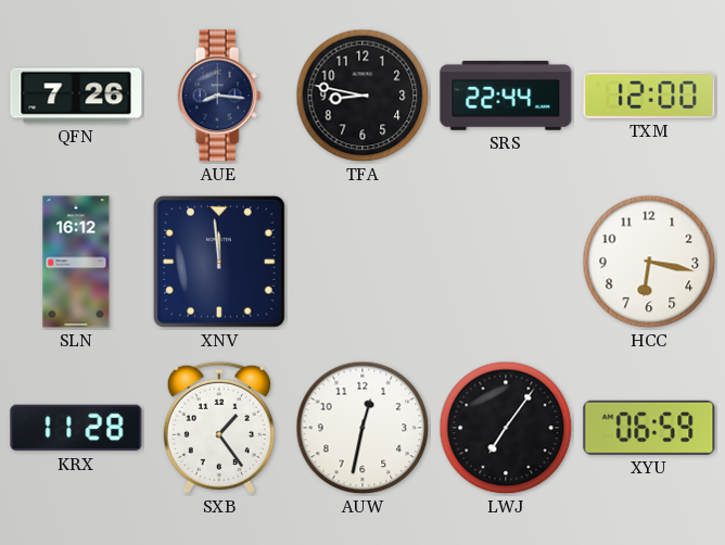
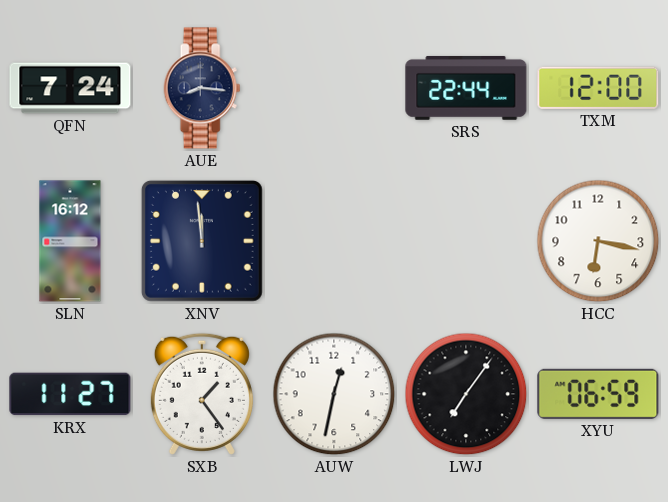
QFN: 7:26 -> 7:24 (70, 88)
TFA: 8:47 -> none (362, 96)
KRX: 11:28 -> 11:27 (70, 394)
